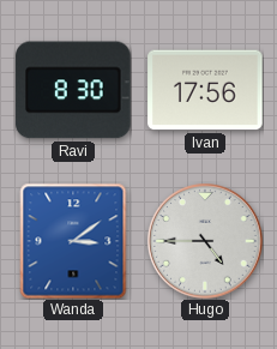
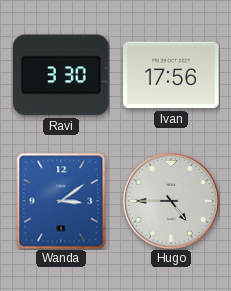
Ravi: 8:30 -> 3:30 (61, 75)
